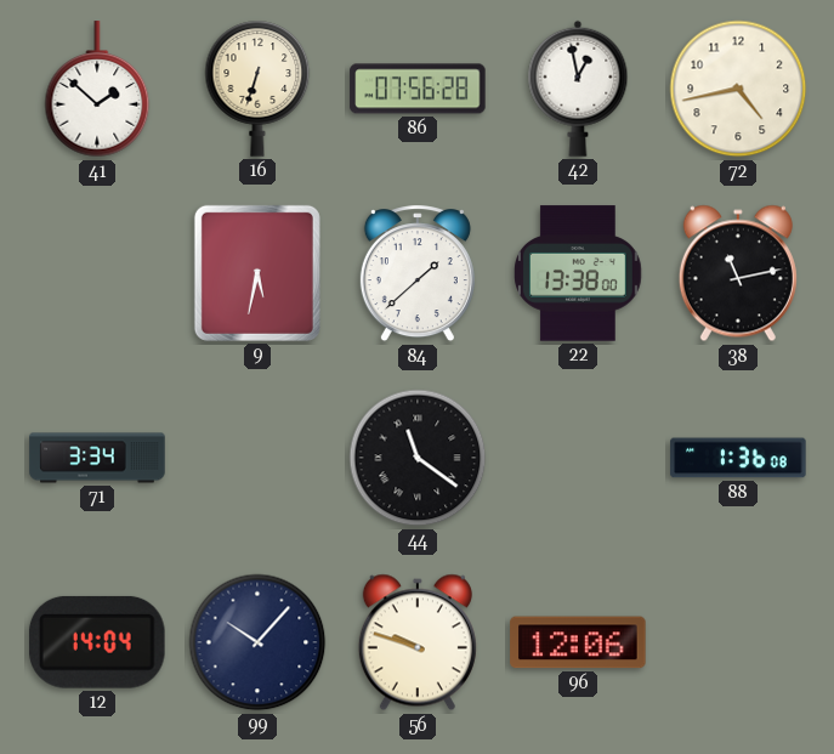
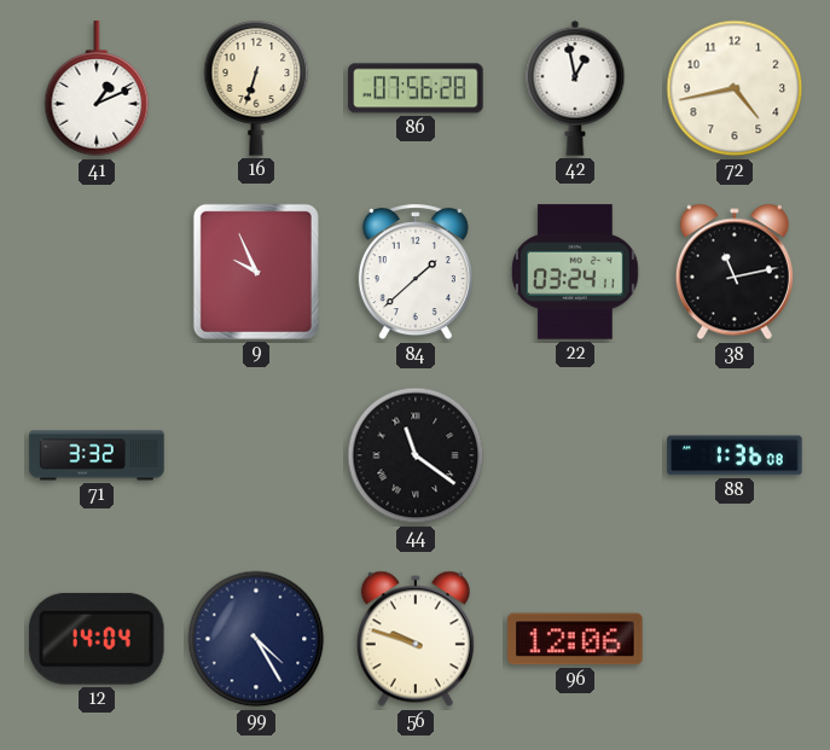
41: 1:52 -> 1:11 (97, 89)
9: 5:32 -> 9:56 (256, 272)
22: 13:38 -> 03:24 (576, 272)
71: 3:34 -> 3:32 (97, 455)
99: 10:07 -> 4:25 (256, 639)
